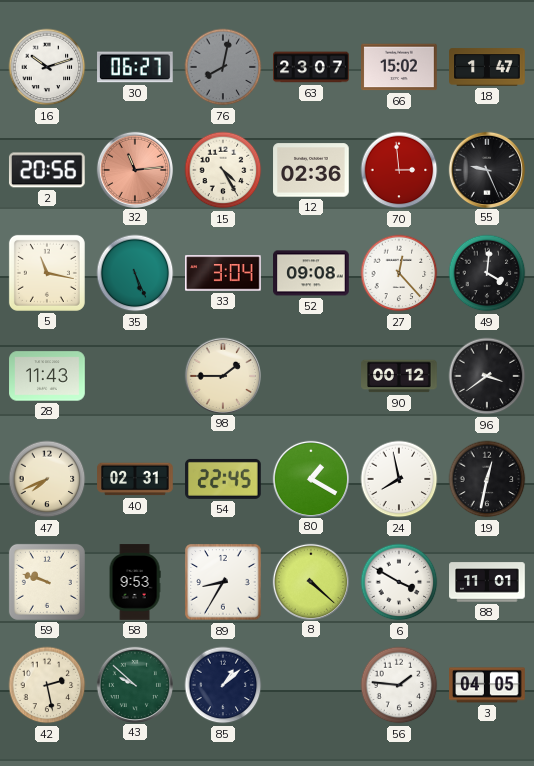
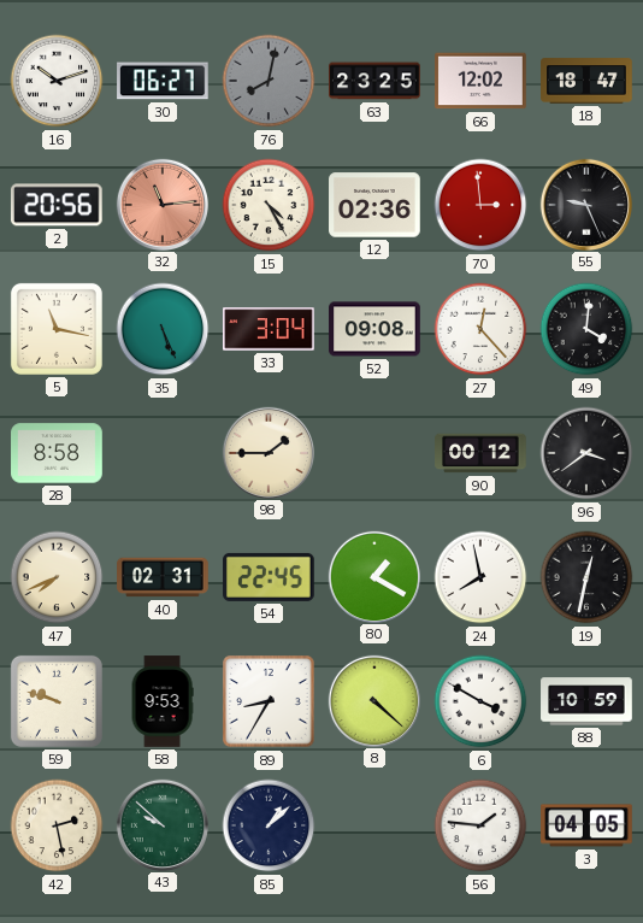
63: 23:07 -> 23:25 (374, 81)
66: 15:02 -> 12:02 (480, 81)
18: 1:47 -> 18:47 (586, 81)
28: 11:43 -> 8:58 (57, 453)
88: 11:01 -> 10:59 (586, 701)
